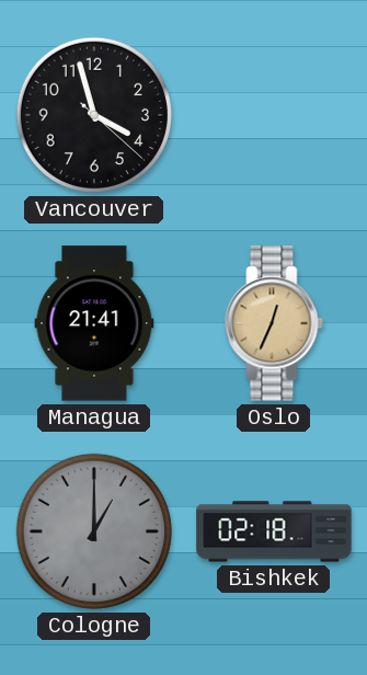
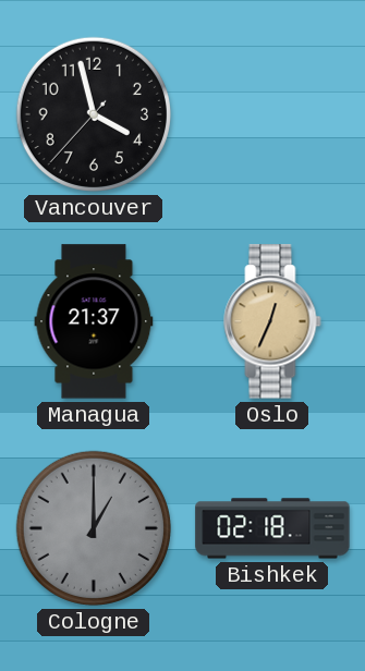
Vancouver: 3:57:22 -> 3:57:37 (94, 114)
Managua: 21:41 -> 21:37 (94, 321)
